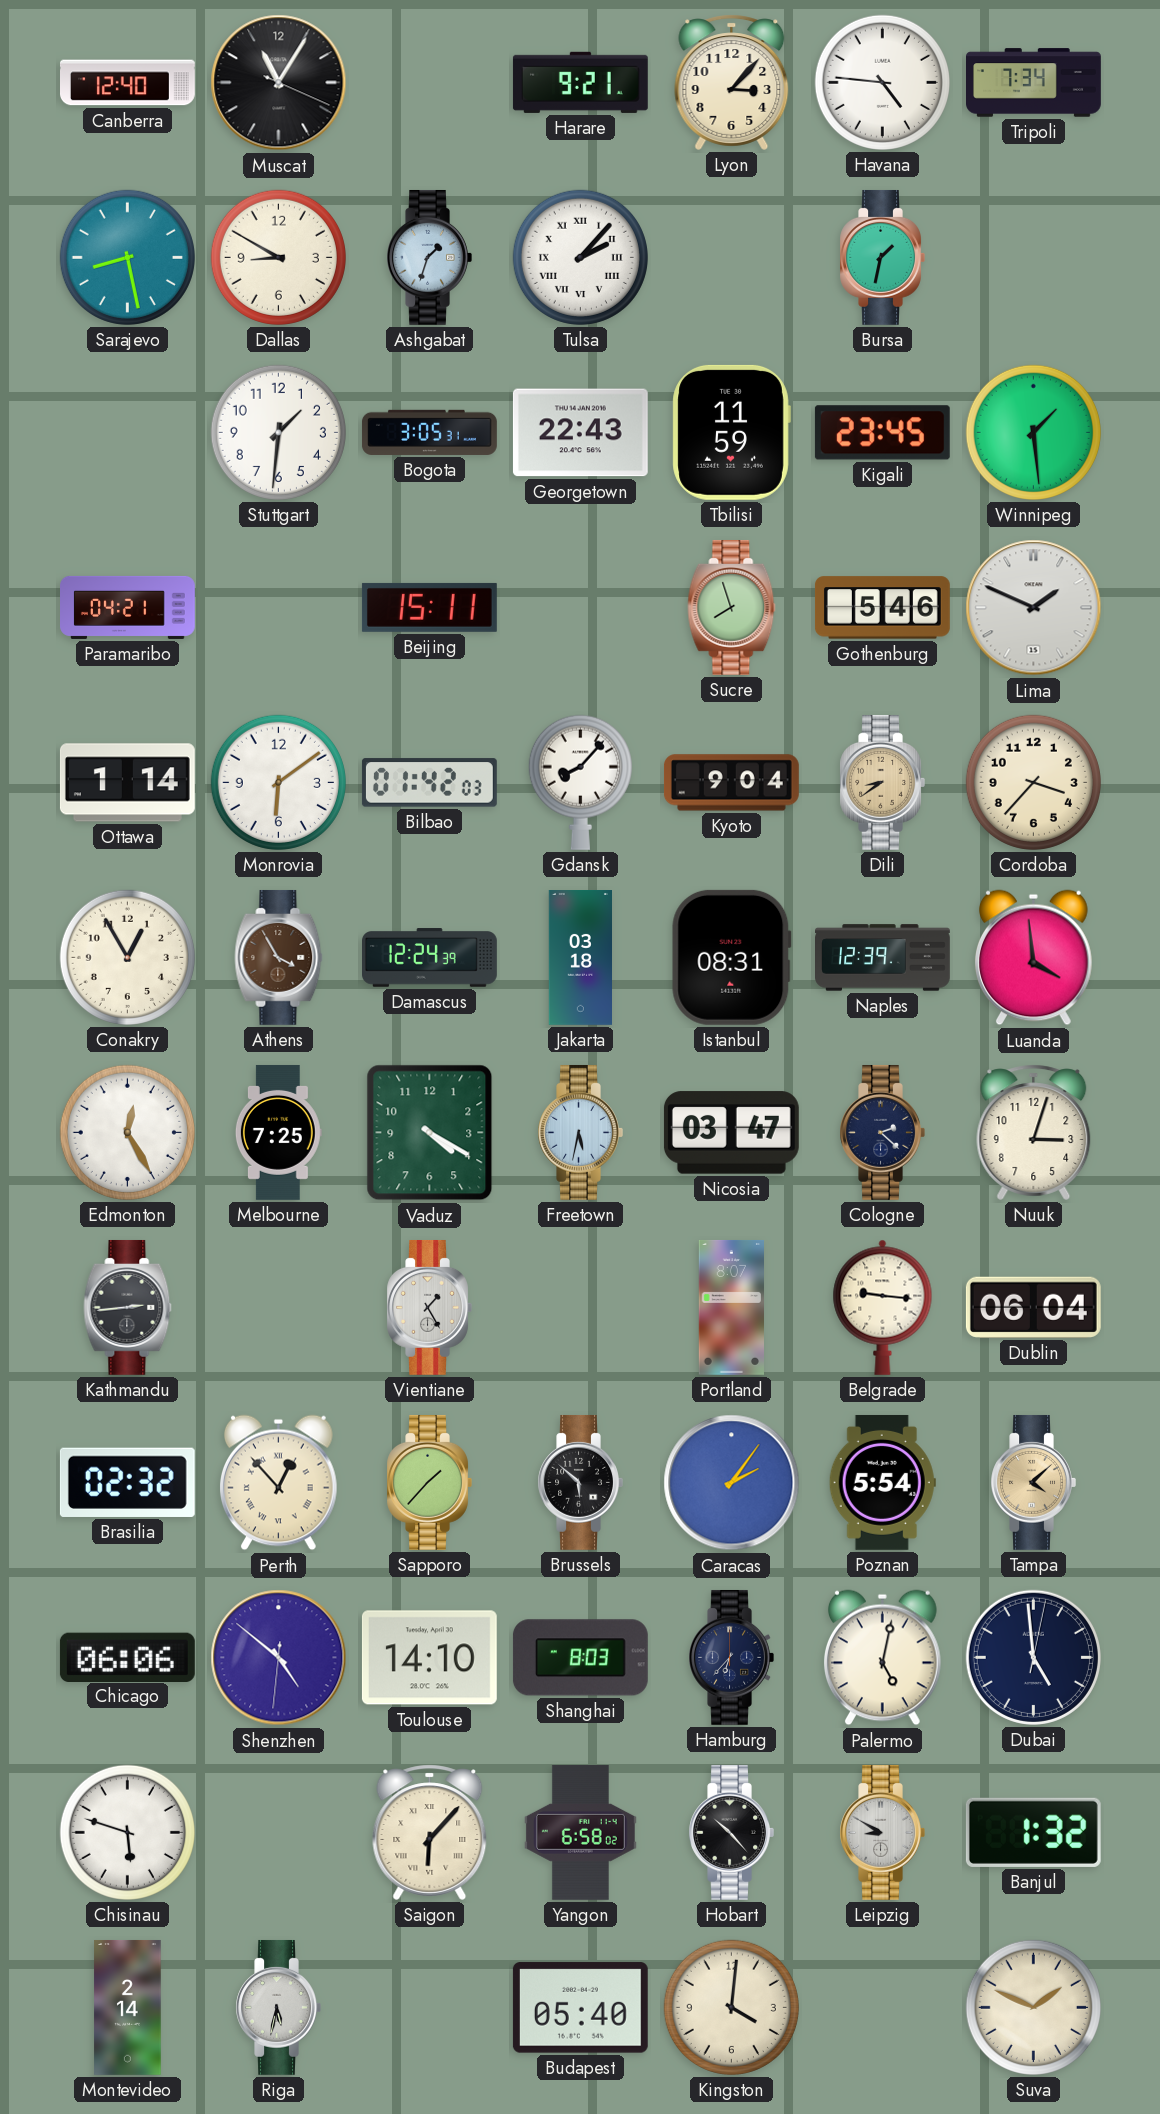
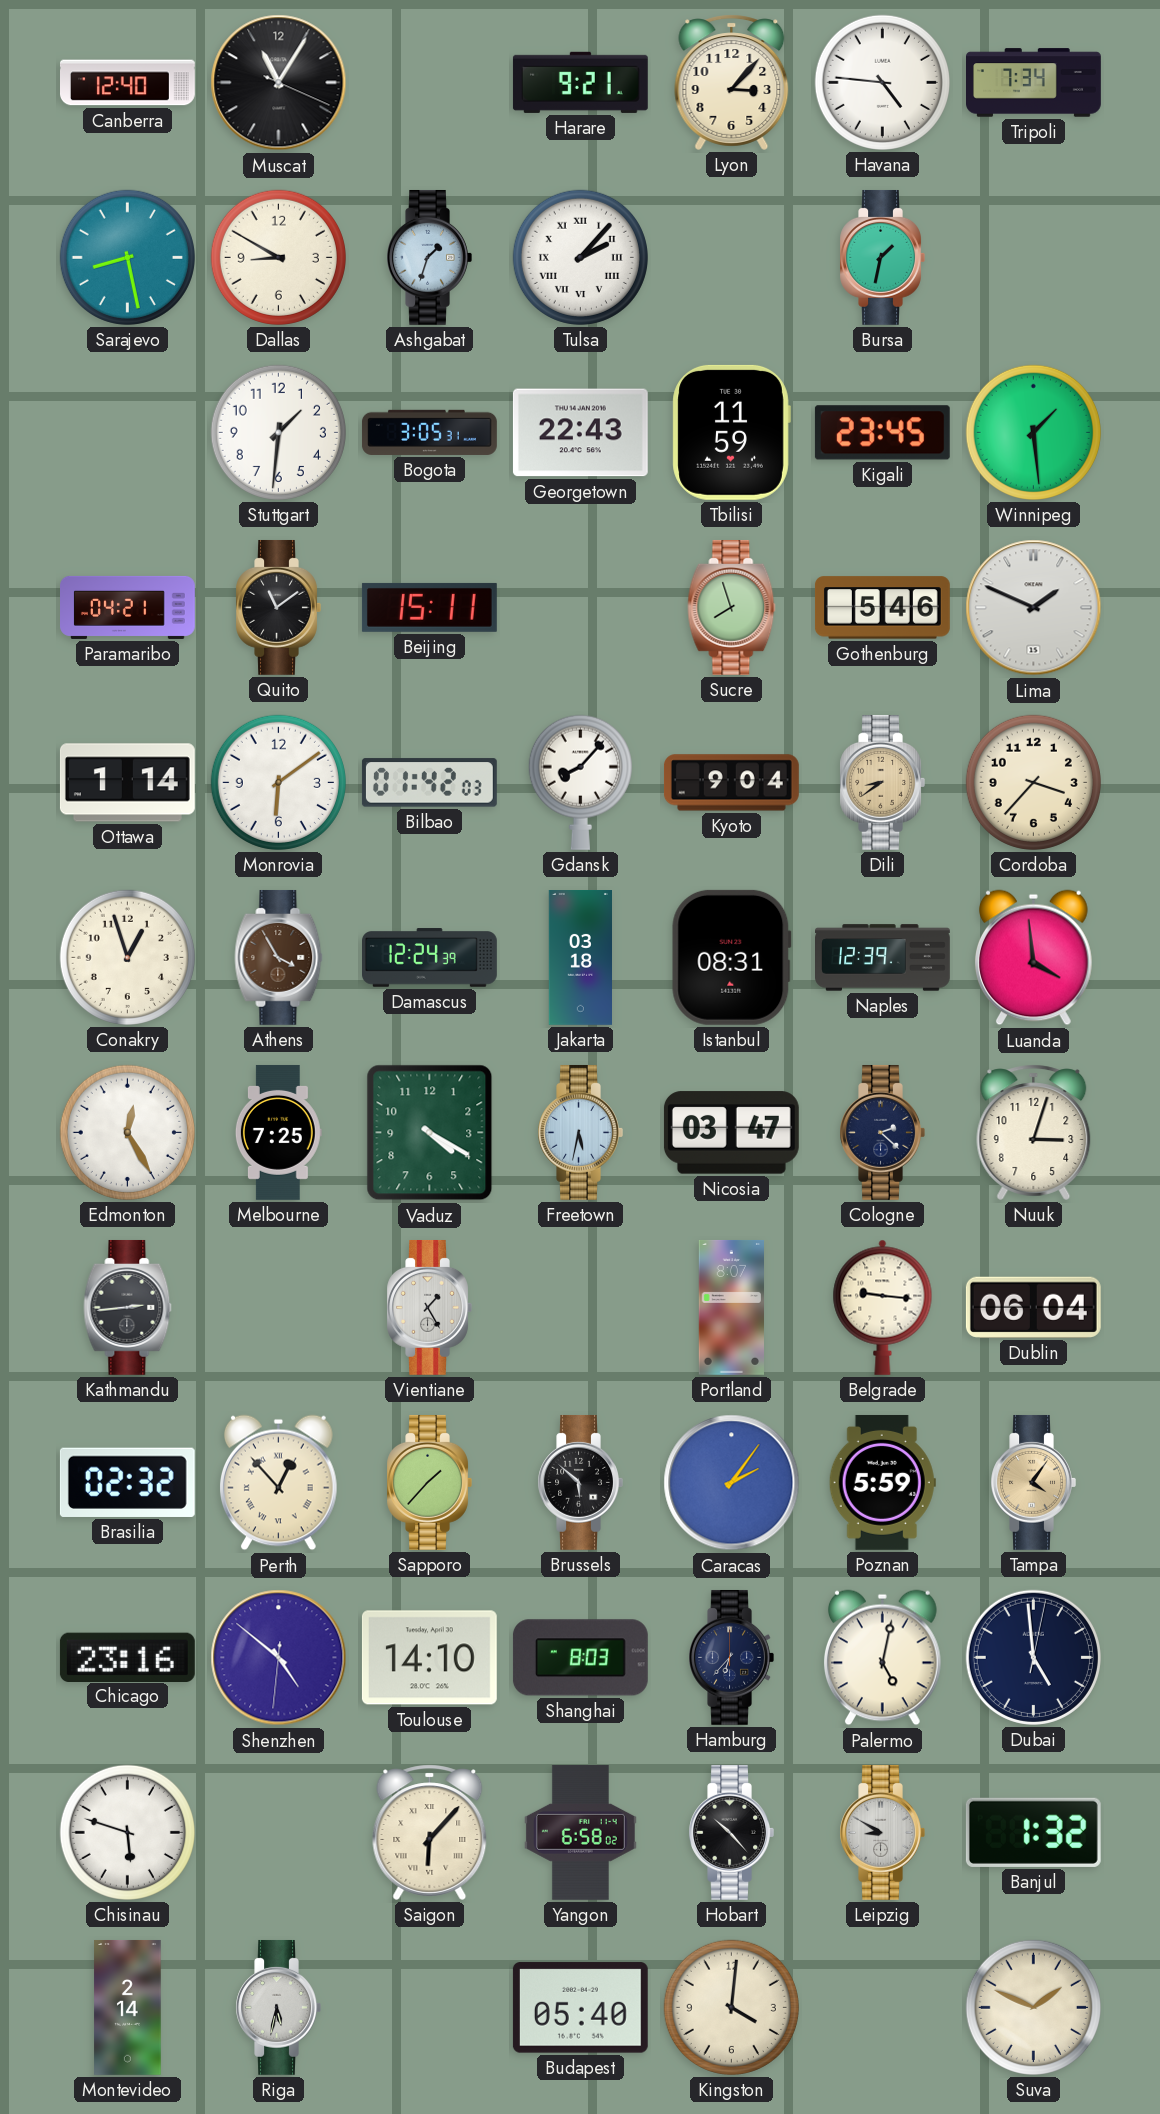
Quito: none -> 11:09 (278, 607)
Conakry: 12:55 -> 12:57 (127, 957)
Poznan: 5:54 -> 5:59 (882, 1482)
Tampa: 4:08 -> 4:06 (1033, 1482)
Chicago: 06:06 -> 23:16 (127, 1657)
